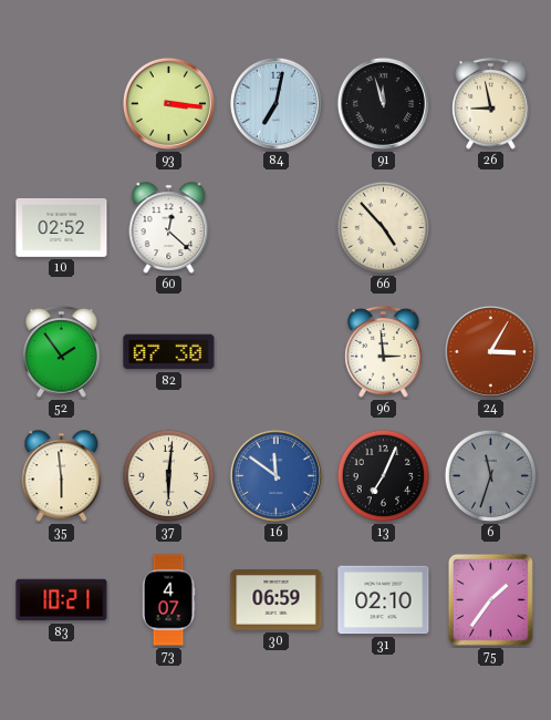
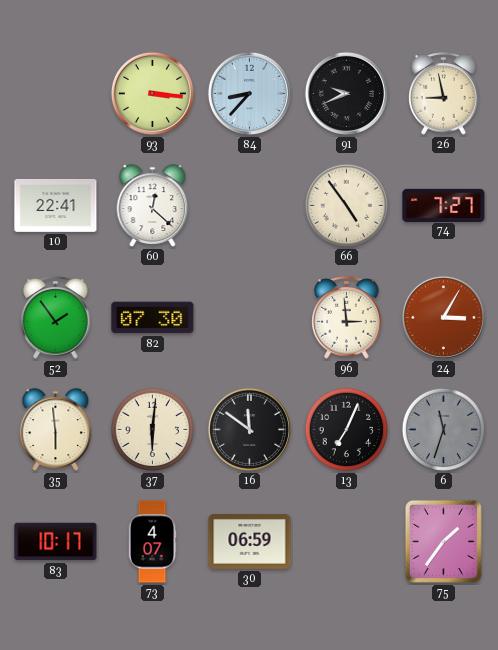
84: 7:02 -> 8:37 (249, 93)
91: 11:57 -> 9:41 (346, 93)
10: 02:52 -> 22:41 (56, 205)
66: 4:53 -> 4:54 (347, 206)
74: none -> 7:27 (444, 205)
16 dial: blue -> black (249, 429)
83: 10:21 -> 10:17 (56, 542)
31: 02:10 -> none (384, 600)
